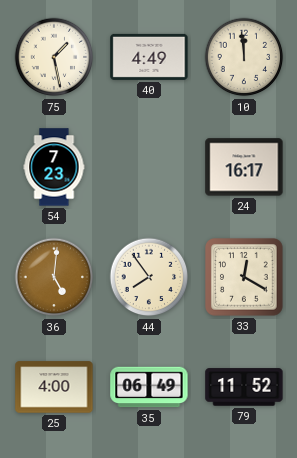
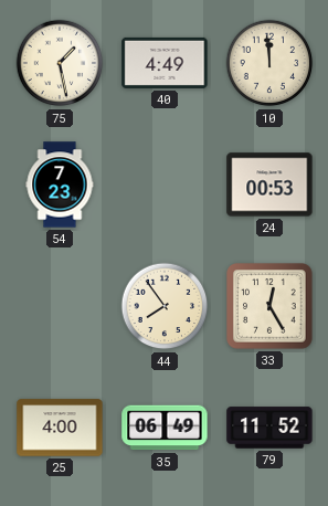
24: 16:17 -> 00:53 (269, 185)
36: 5:01 -> none (54, 277)
33: 12:20 -> 12:25 (269, 306)
